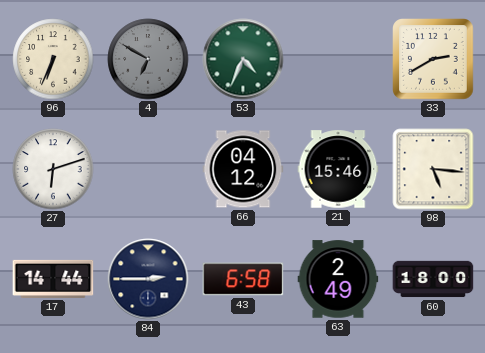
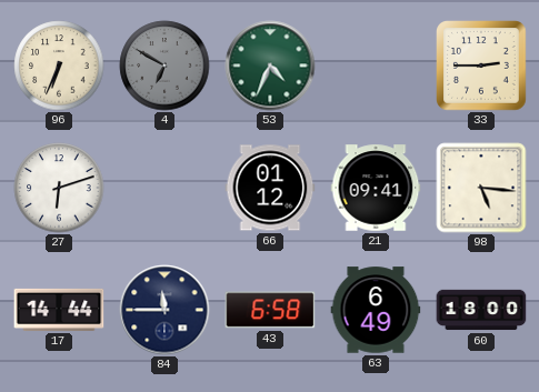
33: 2:40 -> 2:45 (482, 67)
66: 04:12 -> 01:12 (270, 188)
21: 15:46 -> 09:41 (376, 188)
84: 2:45 -> 11:45 (164, 310)
63: 2:49 -> 6:49 (376, 310)
